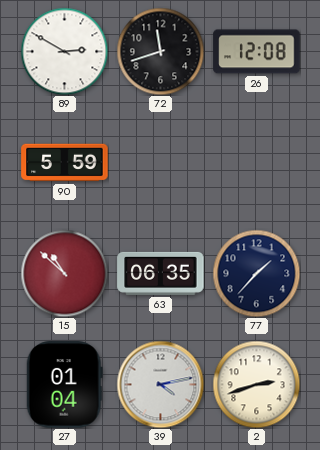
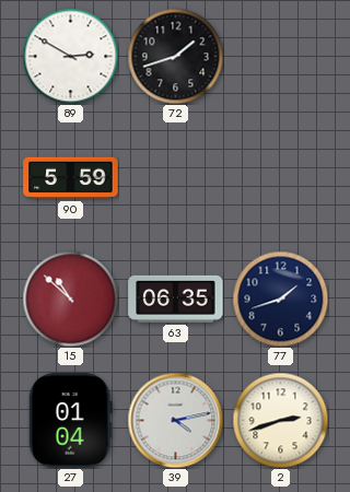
72: 11:42 -> 1:42 (175, 56)
26: 12:08 -> none (257, 52)
77: 1:37 -> 1:42 (280, 298)
